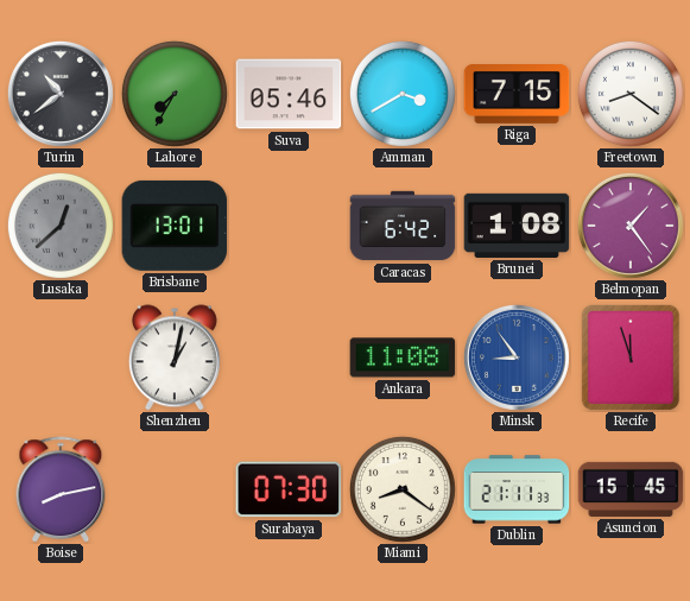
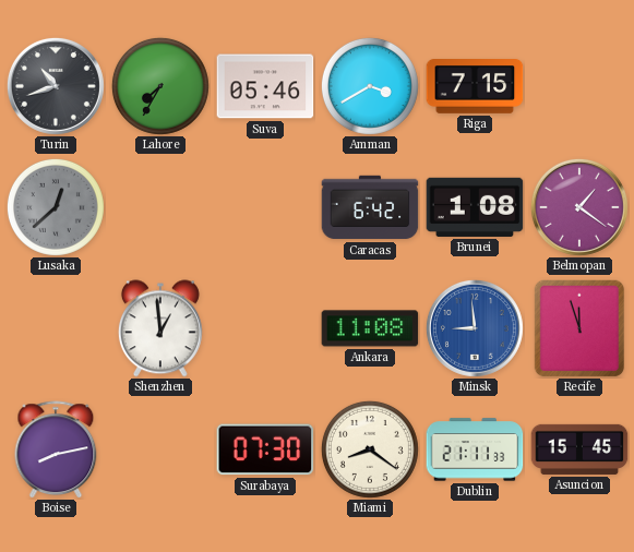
Turin: 10:39 -> 10:42 (56, 86)
Freetown: 8:21 -> none (631, 94)
Brisbane: 13:01 -> none (175, 226)
Belmopan: 1:24 -> 1:21 (579, 207)
Shenzhen: 1:02 -> 12:59 (160, 328)
Minsk: 8:54 -> 8:59 (475, 328)
